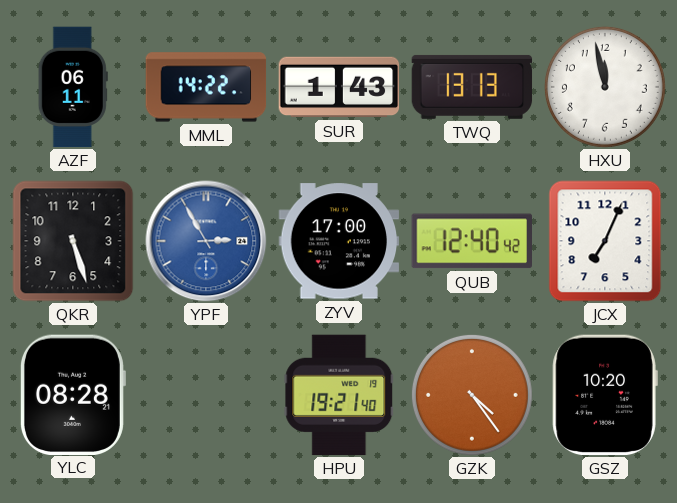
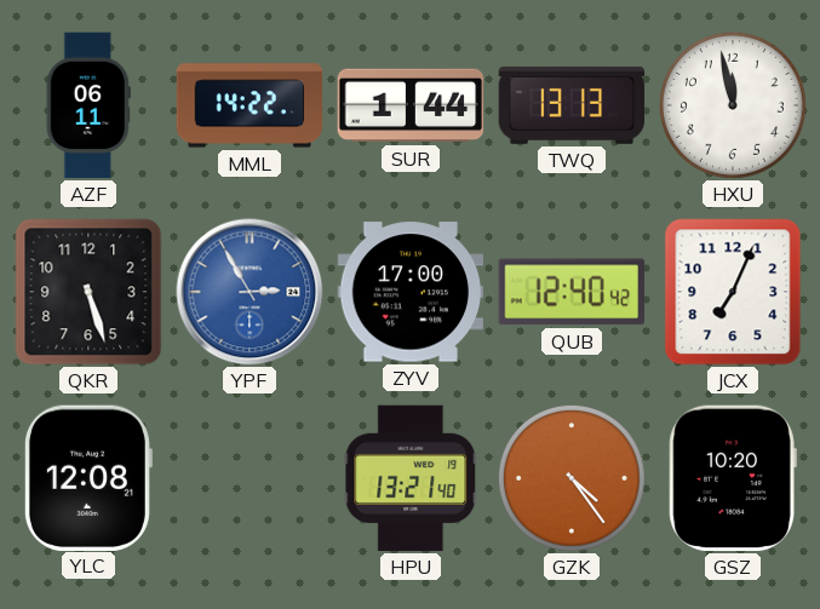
SUR: 1:43 -> 1:44 (411, 105)
YLC: 08:28 -> 12:08 (87, 477)
HPU: 19:21 -> 13:21 (411, 478)
